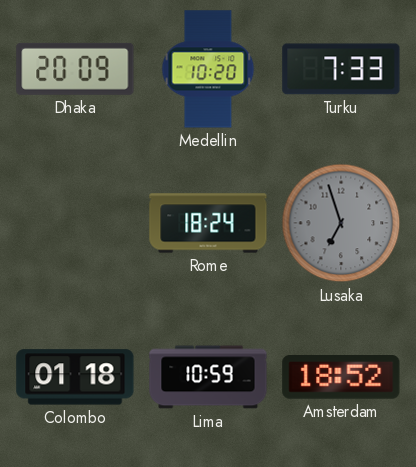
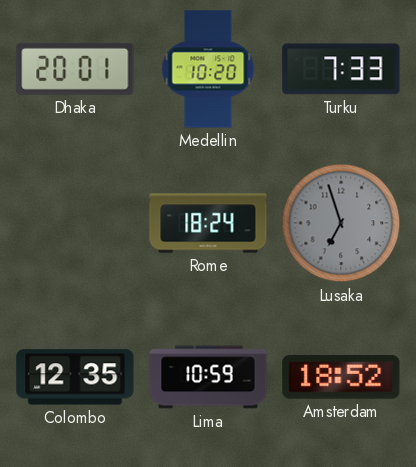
Dhaka: 20:09 -> 20:01 (75, 69)
Colombo: 01:18 -> 12:35 (75, 377)
